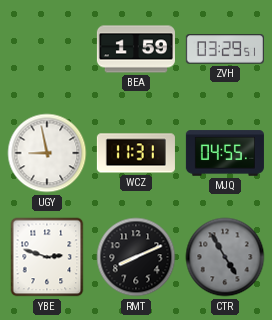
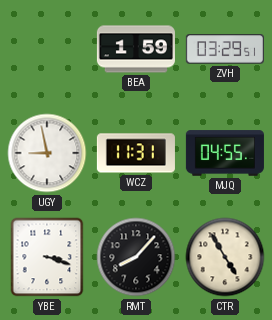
YBE: 2:48 -> 3:18 (47, 257)
RMT: 8:11 -> 8:07 (136, 257)
CTR dial: grey -> cream (225, 257)
